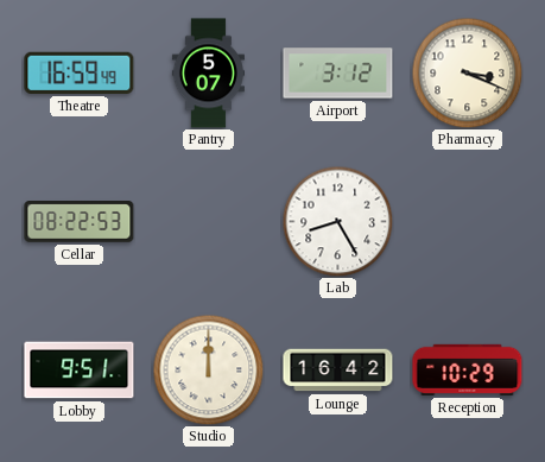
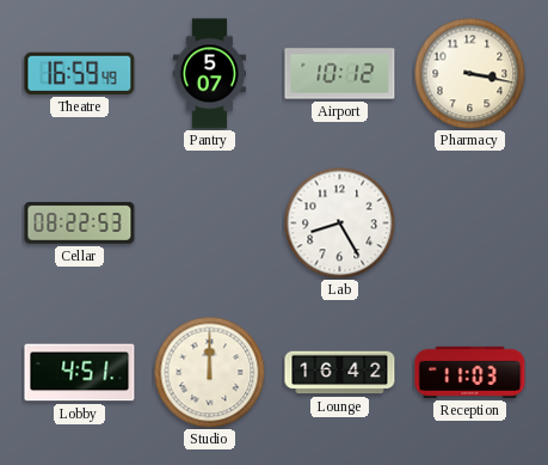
Airport: 3:12 -> 10:12 (340, 74)
Pharmacy: 3:19 -> 3:17 (469, 73)
Lobby: 9:51 -> 4:51 (80, 373)
Reception: 10:29 -> 11:03 (470, 372)
